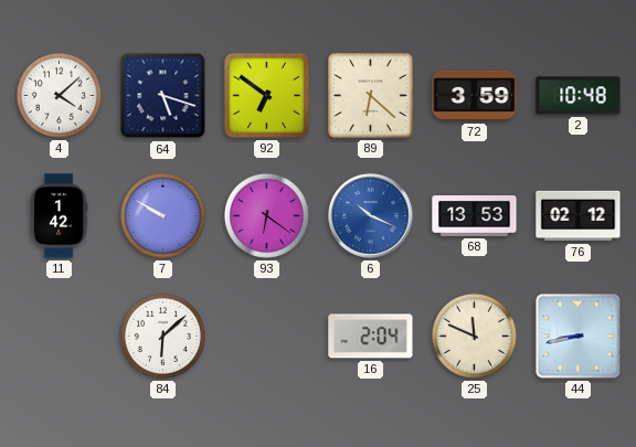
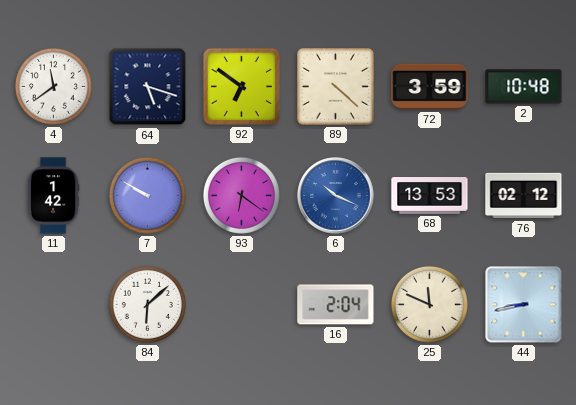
4: 4:08 -> 11:39 (53, 86)
89: 6:22 -> 4:22 (336, 87)
